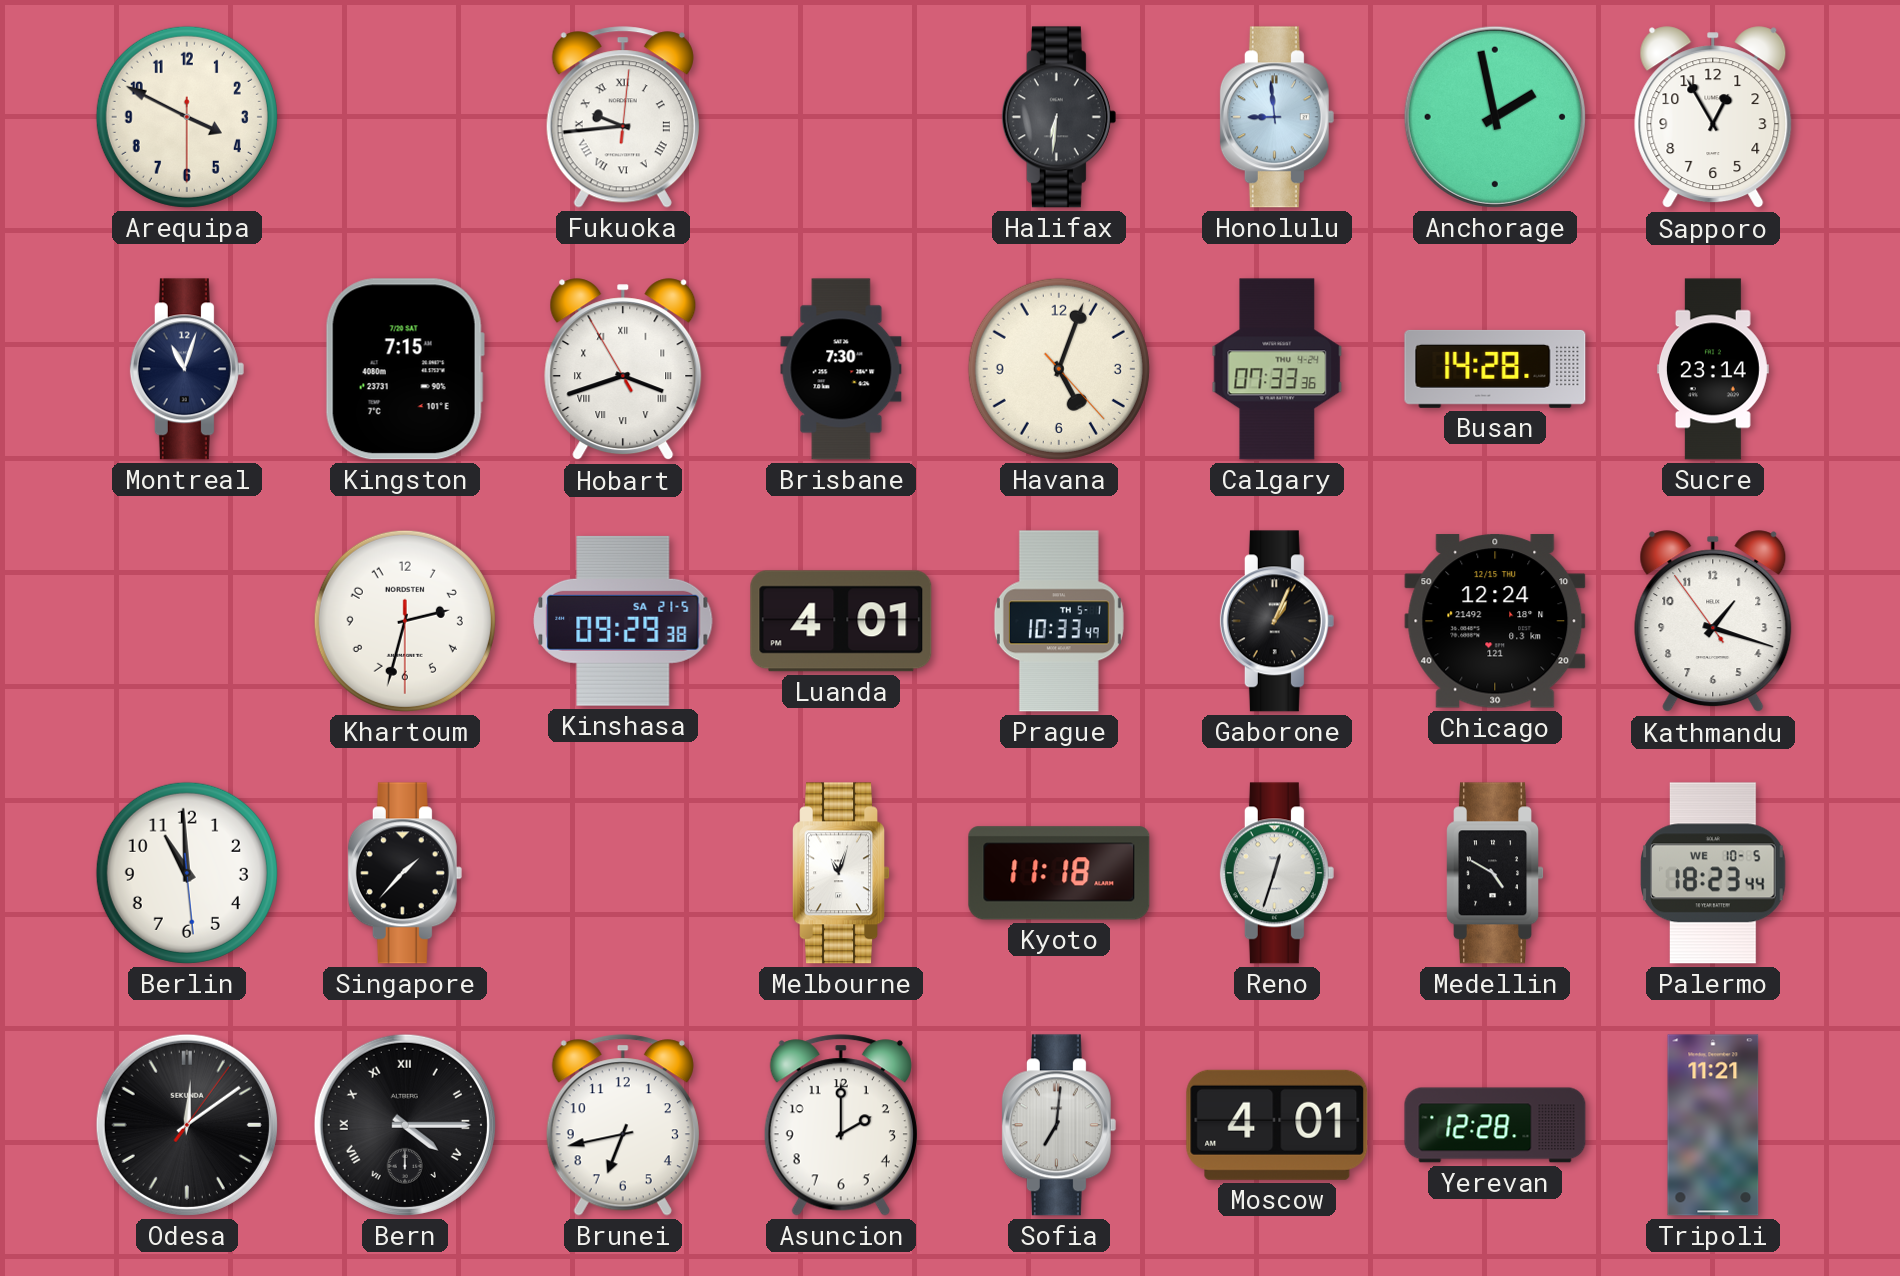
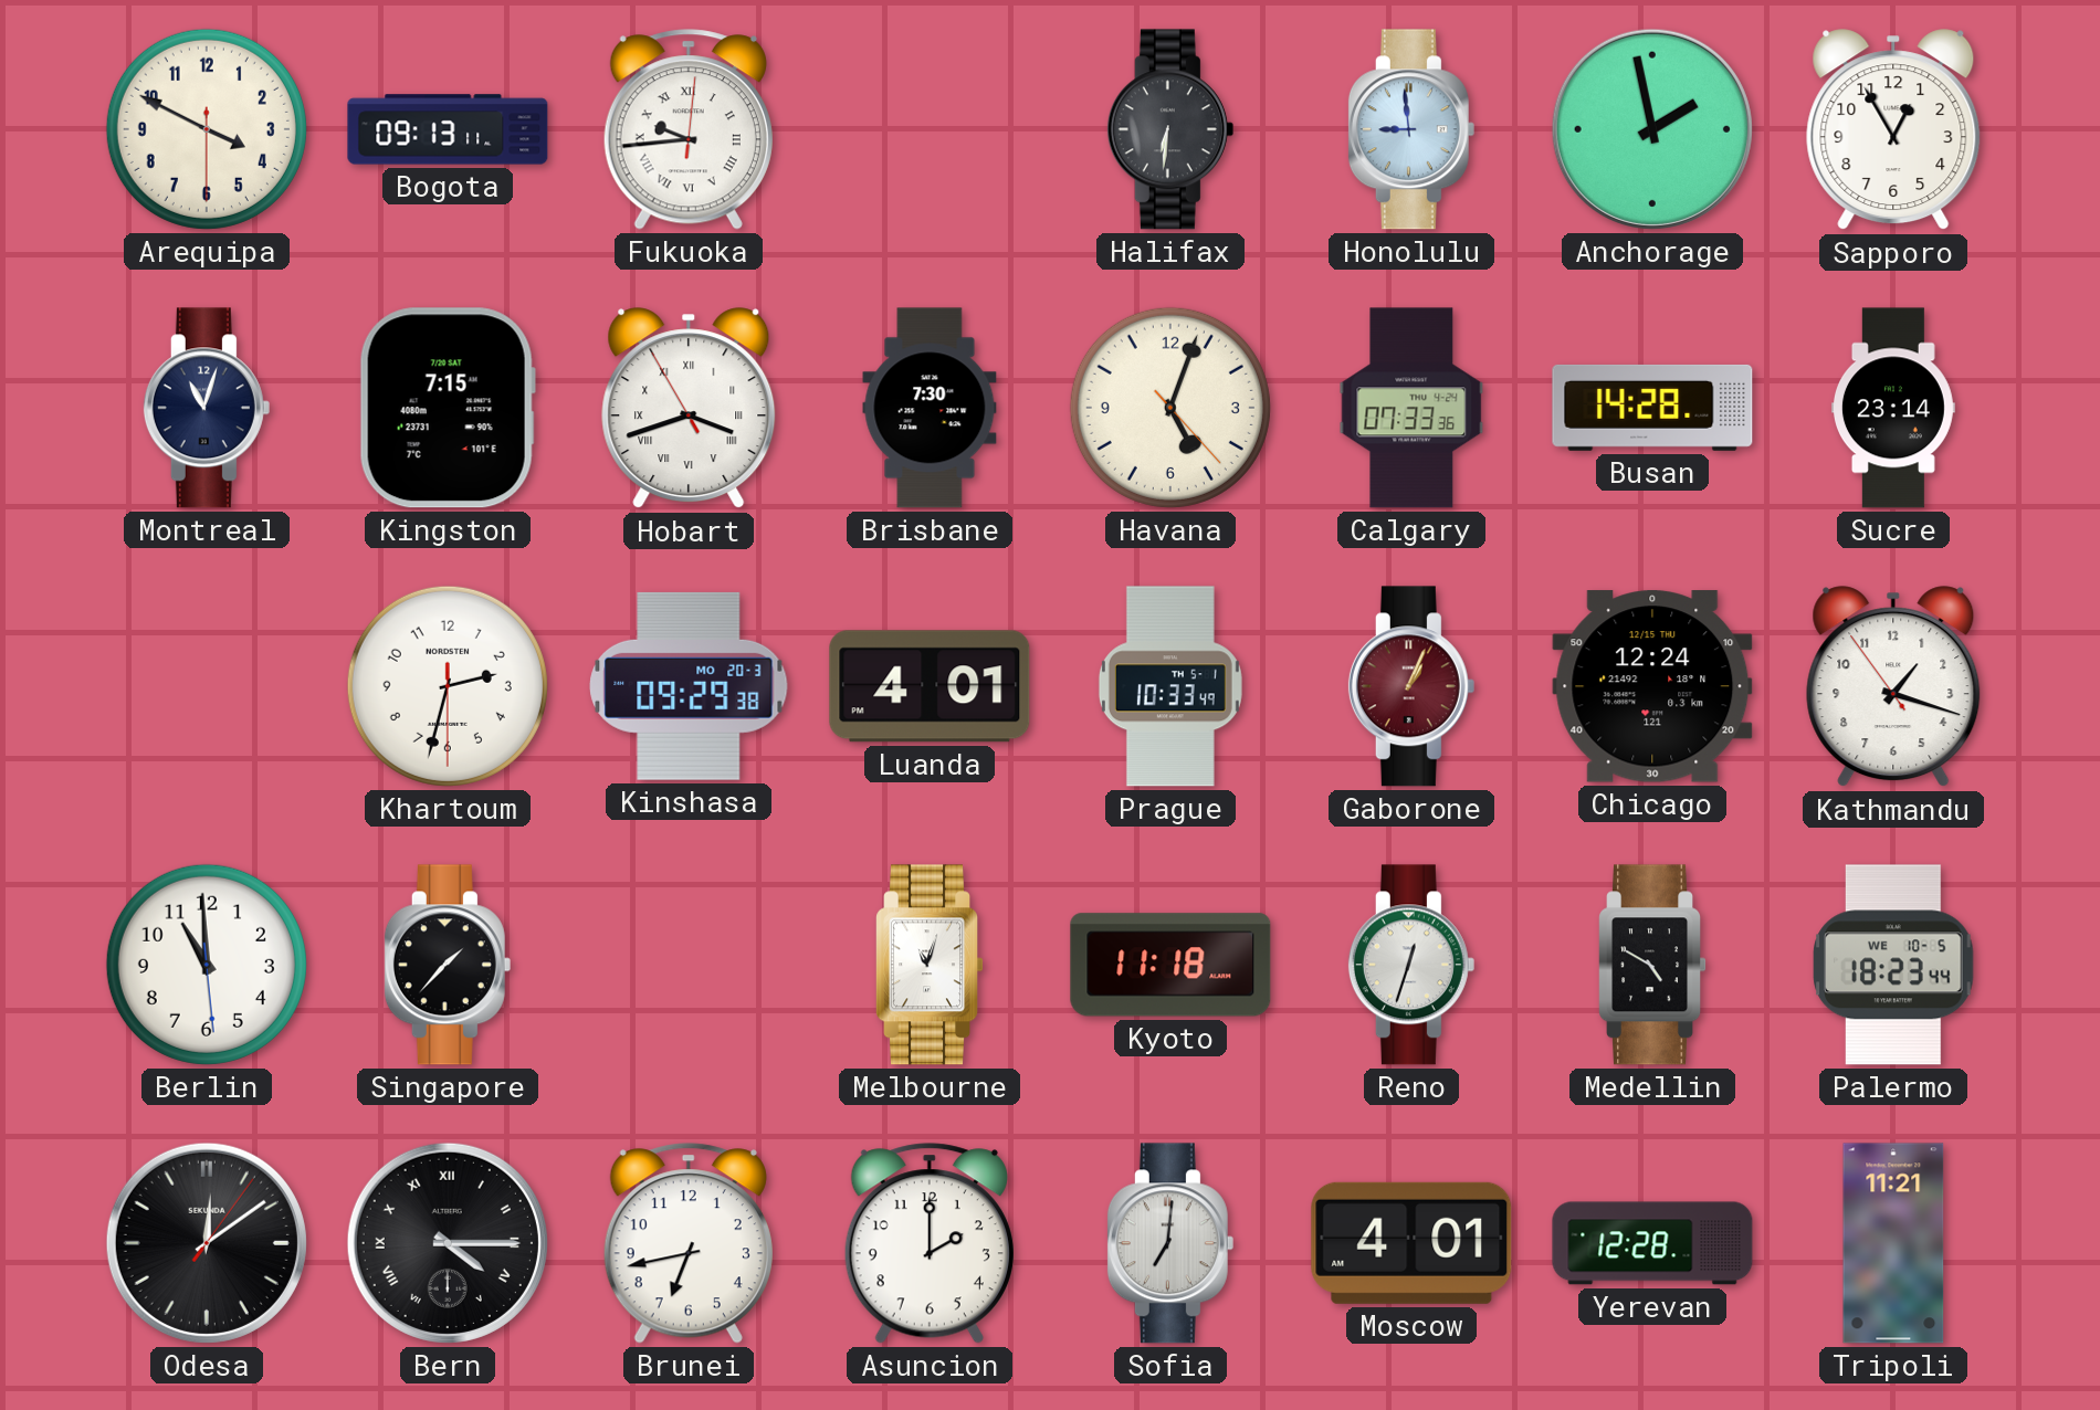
Bogota: none -> 09:13 (448, 129)
Kinshasa date: SA 21-5 -> MO 20-3 (689, 686)
Gaborone dial: black -> burgundy (1411, 686)
